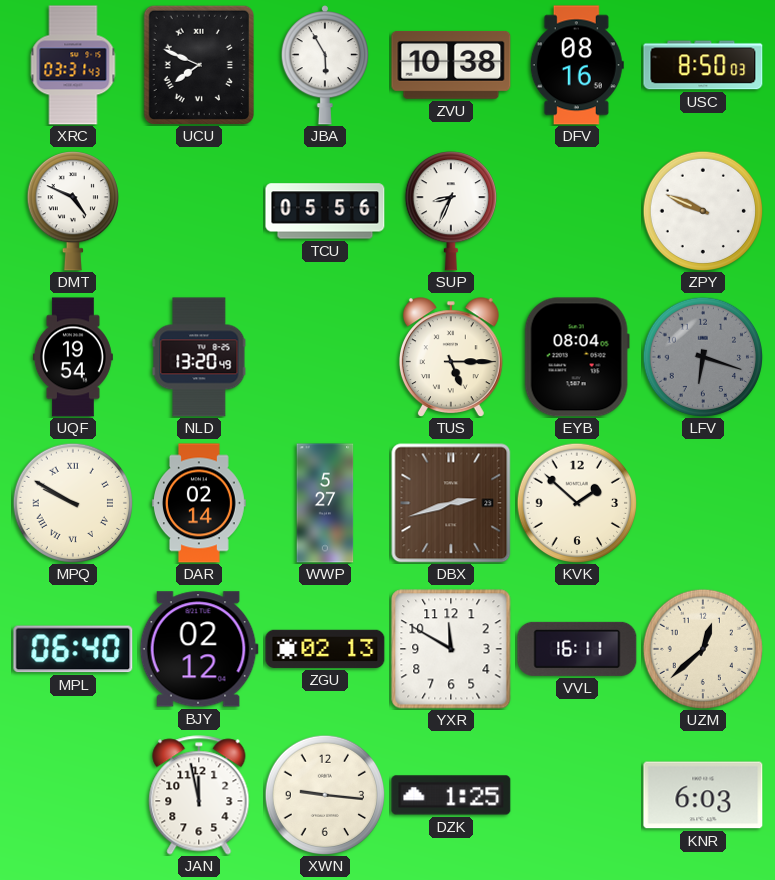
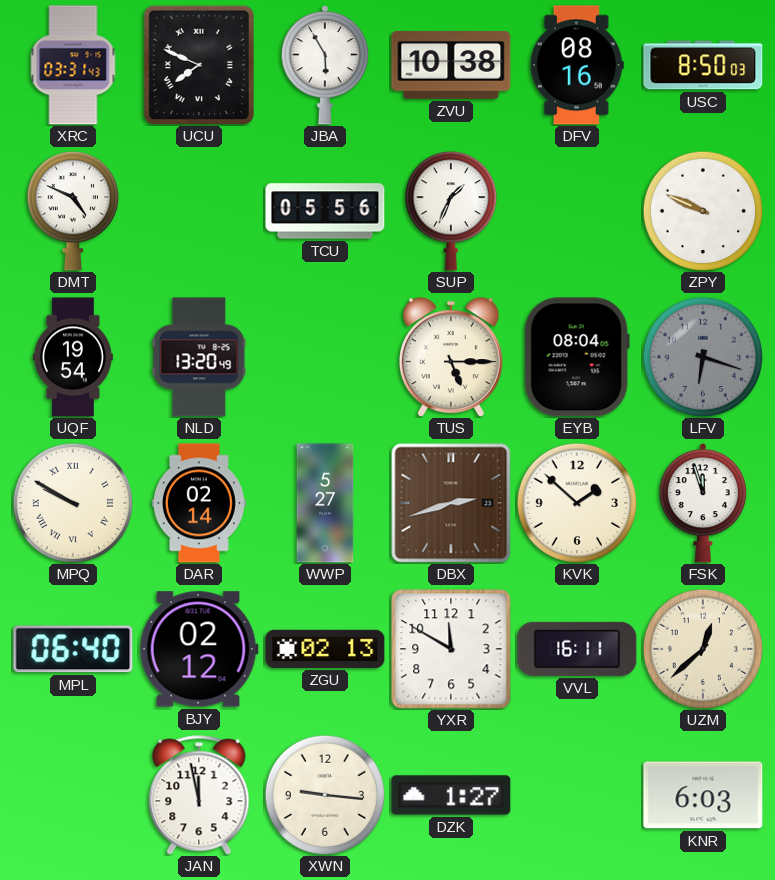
SUP: 8:34 -> 1:34 (451, 211)
FSK: none -> 11:57 (702, 503)
DZK: 1:25 -> 1:27 (451, 795)
